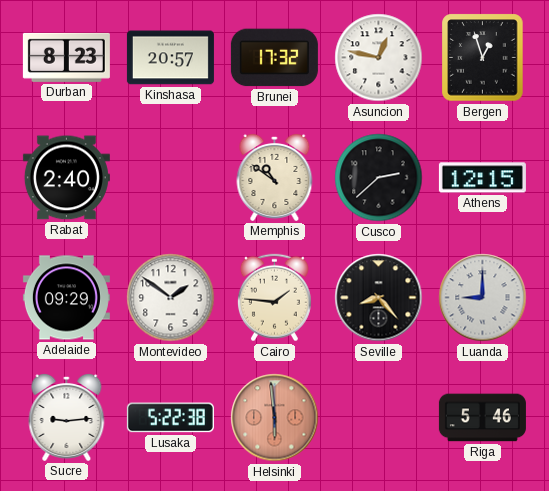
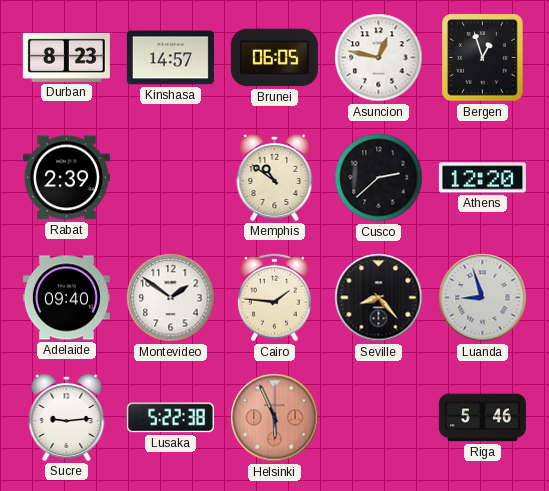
Kinshasa: 20:57 -> 14:57 (170, 58)
Brunei: 17:32 -> 06:05 (274, 58)
Rabat: 2:40 -> 2:39 (66, 178)
Athens: 12:15 -> 12:20 (482, 178)
Adelaide: 09:29 -> 09:40 (66, 298)
Luanda: 9:00 -> 8:57 (483, 298)
Helsinki: 5:59 -> 5:56 (275, 418)
